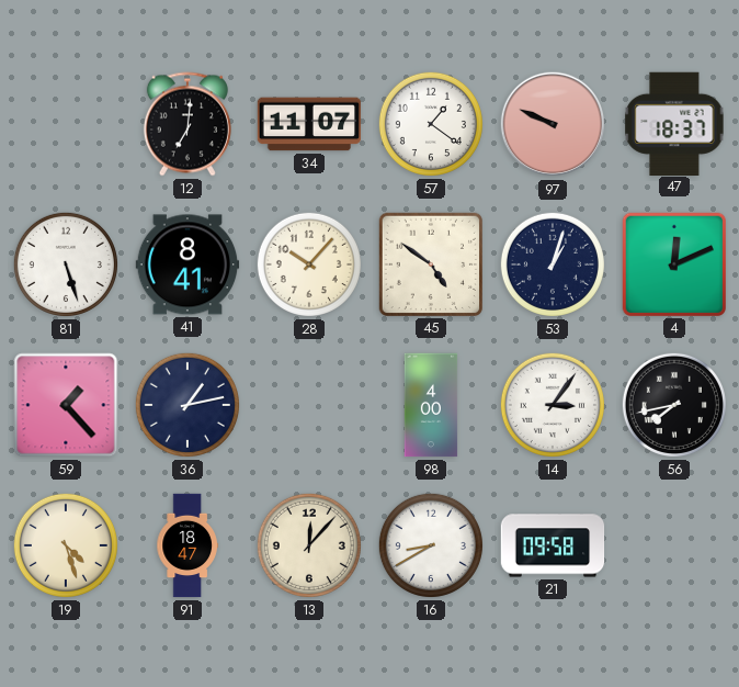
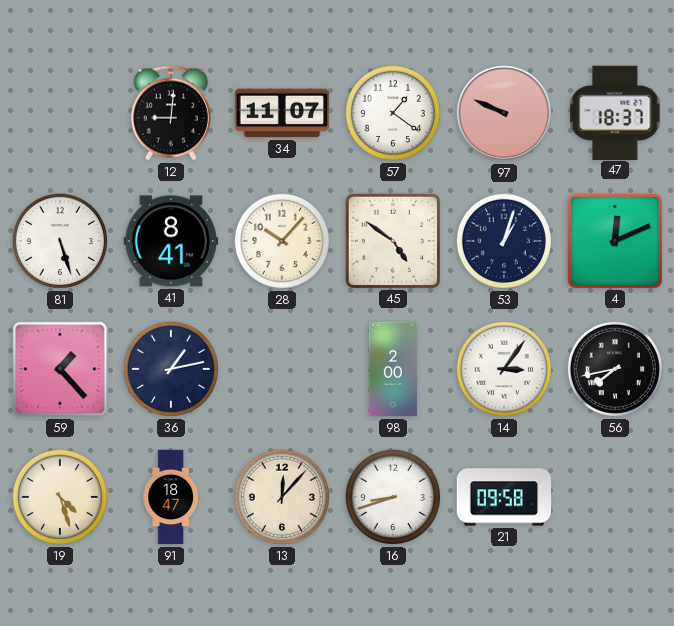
12: 7:01 -> 9:01 (171, 113)
98: 4:00 -> 2:00 (393, 369)
16: 8:40 -> 8:42 (393, 497)
